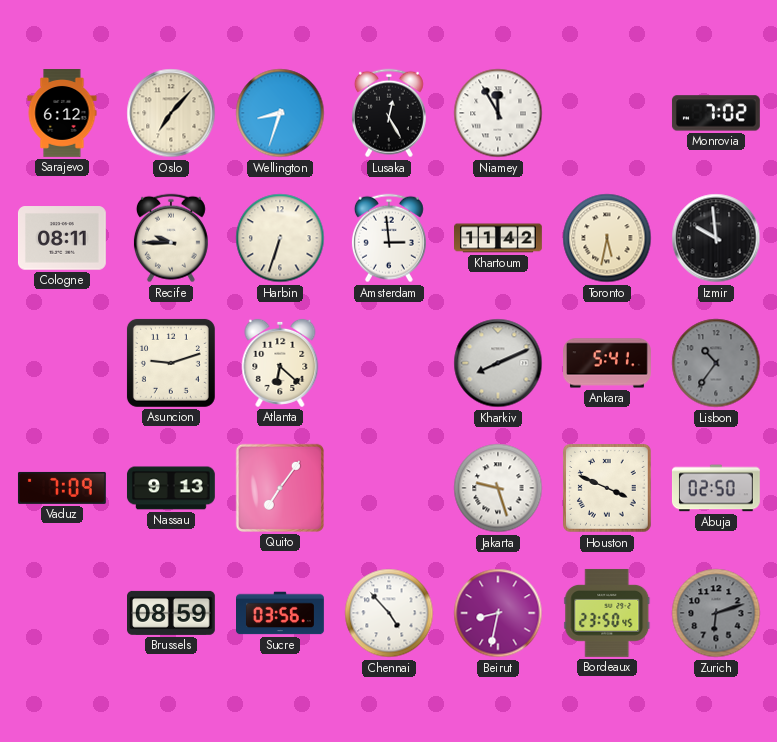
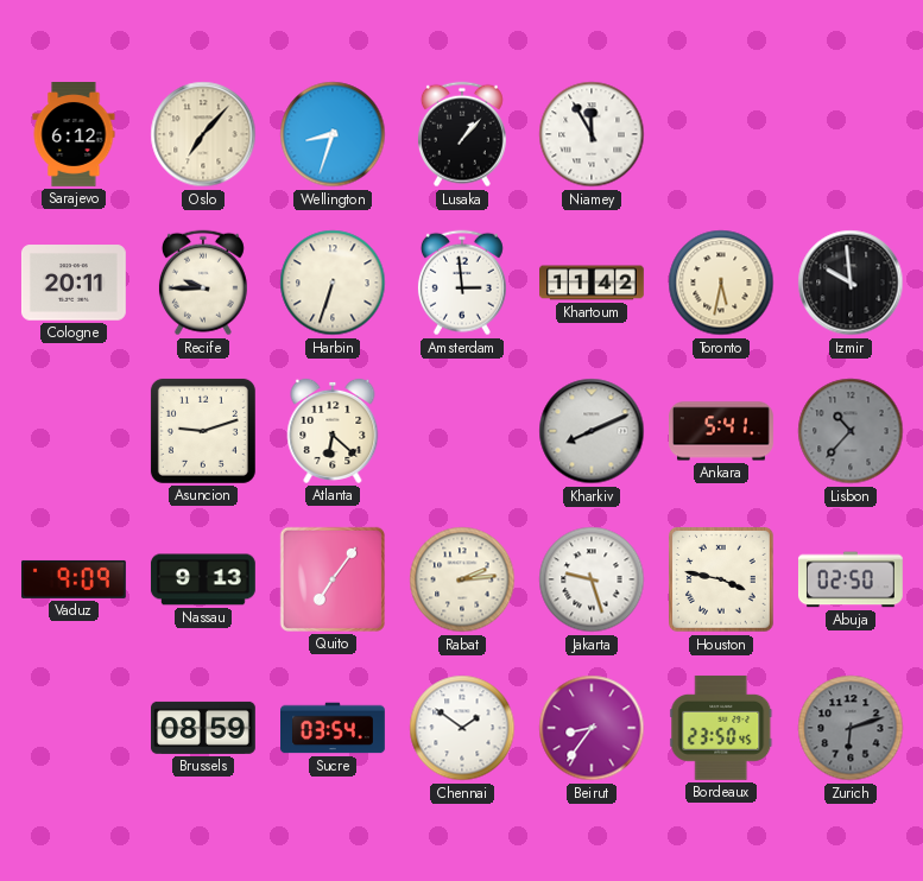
Lusaka: 12:25 -> 1:07 (462, 134)
Monrovia: 7:02 -> none (716, 113)
Cologne: 08:11 -> 20:11 (74, 283)
Lisbon: 10:36 -> 10:37 (851, 431)
Vaduz: 7:09 -> 9:09 (74, 579)
Rabat: none -> 2:14 (462, 579)
Houston: 3:49 -> 3:47 (722, 581)
Sucre: 03:56 -> 03:54 (334, 728)
Chennai: 4:53 -> 1:51 (462, 728)
Beirut: 8:32 -> 8:36 (592, 728)
